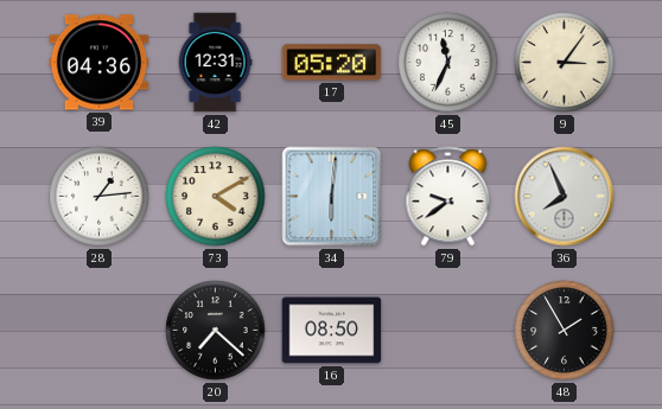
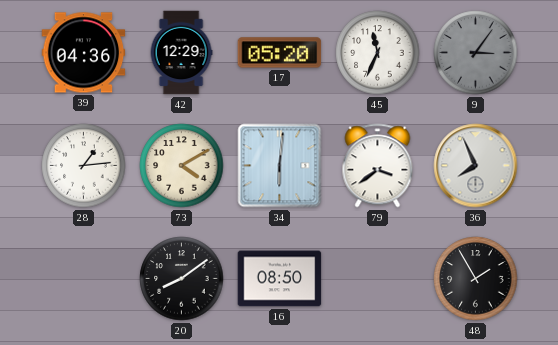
42: 12:31 -> 12:29 (181, 53)
9 dial: cream -> grey (476, 53)
79: 9:39 -> 3:39 (378, 166)
20: 7:22 -> 8:09 (182, 279)
